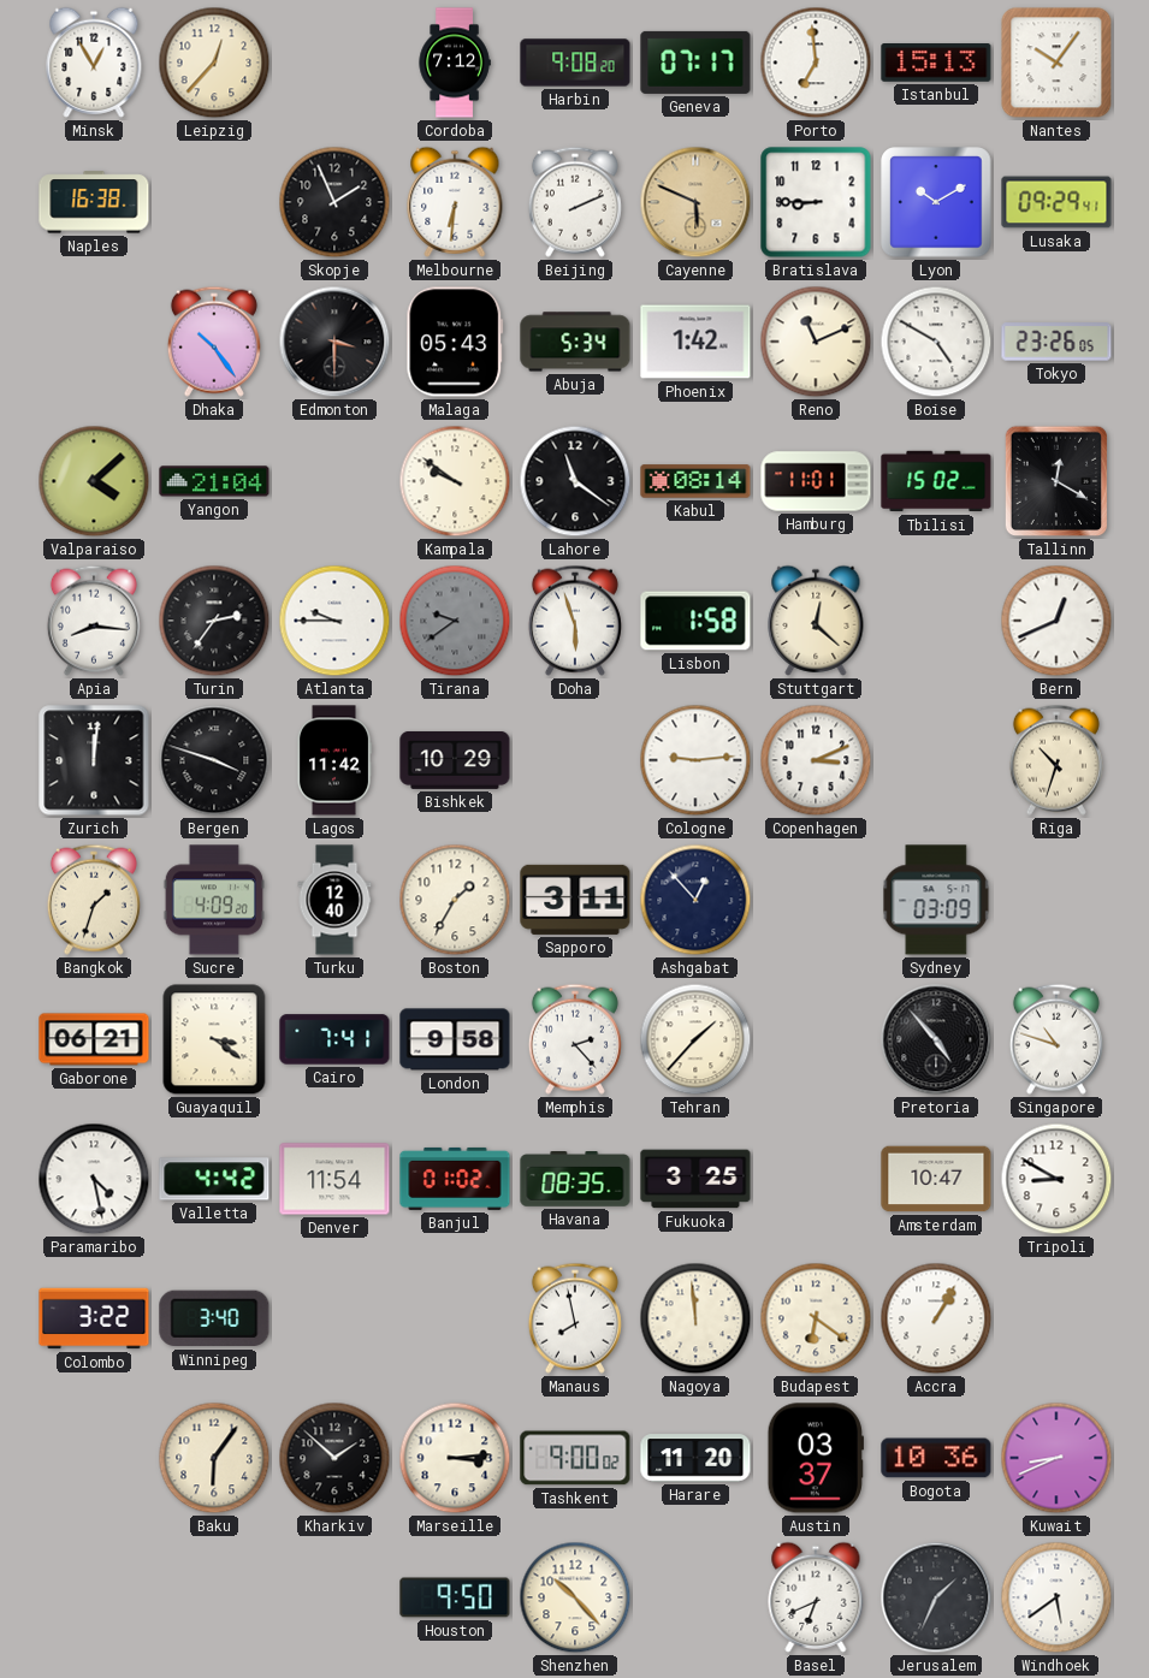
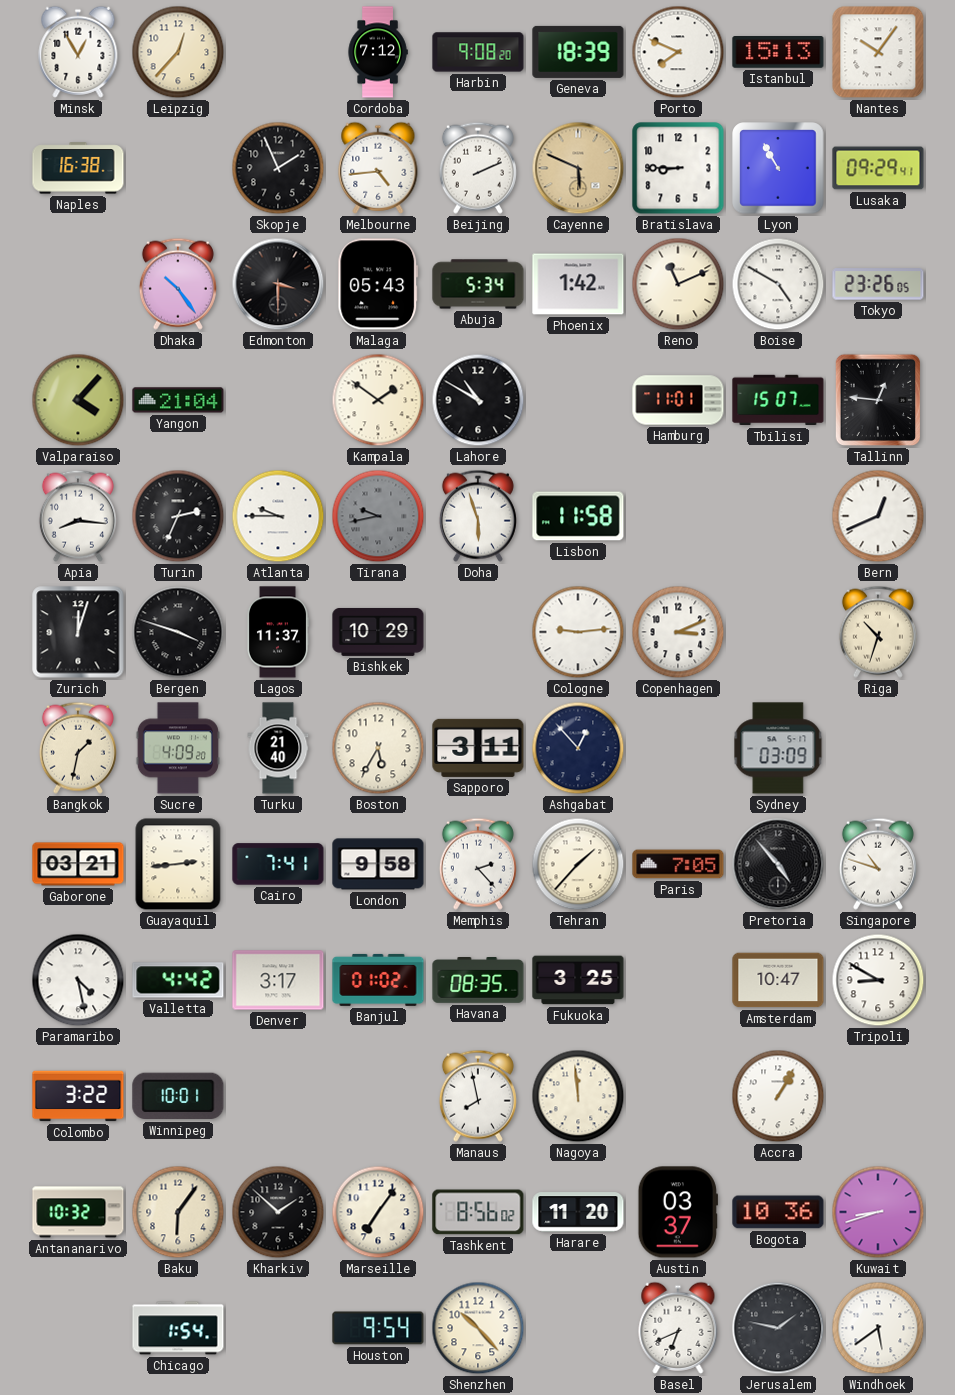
Geneva: 07:17 -> 18:39 (578, 52)
Porto: 6:59 -> 7:49 (678, 52)
Melbourne: 6:31 -> 4:44 (378, 168)
Lyon: 10:10 -> 10:55 (778, 168)
Valparaiso: 4:08 -> 4:07 (78, 400)
Kampala: 9:51 -> 1:51 (378, 400)
Lahore: 11:21 -> 10:50 (478, 400)
Kabul: 08:14 -> none (695, 481)
Tbilisi: 15:02 -> 15:07 (778, 400)
Tallinn: 12:20 -> 12:46 (877, 400)
Turin: 2:36 -> 2:34 (178, 516)
Tirana: 9:39 -> 9:43 (378, 516)
Lisbon: 1:58 -> 11:58 (578, 516)
Stuttgart: 12:22 -> none (816, 621)
Zurich: 12:01 -> 12:03 (78, 632)
Lagos: 11:42 -> 11:37 (277, 632)
Bangkok: 1:33 -> 1:32 (78, 748)
Turku: 12:40 -> 21:40 (278, 748)
Boston: 1:35 -> 5:35 (378, 748)
Gaborone: 06:21 -> 03:21 (78, 864)
Guayaquil: 3:21 -> 2:44 (178, 864)
Paris: none -> 7:05 (678, 864)
Denver: 11:54 -> 3:17 (278, 980)
Winnipeg: 3:40 -> 10:01 (178, 1096)
Budapest: 6:21 -> none (816, 1318)
Antananarivo: none -> 10:32 (78, 1212)
Marseille: 3:14 -> 7:06 (378, 1212)
Tashkent: 9:00 -> 8:56 (478, 1212)
Kuwait: 8:41 -> 8:42 (878, 1212)
Chicago: none -> 1:54 (178, 1328)
Houston: 9:50 -> 9:54 (378, 1328)
Jerusalem: 1:34 -> 1:47 (778, 1328)
